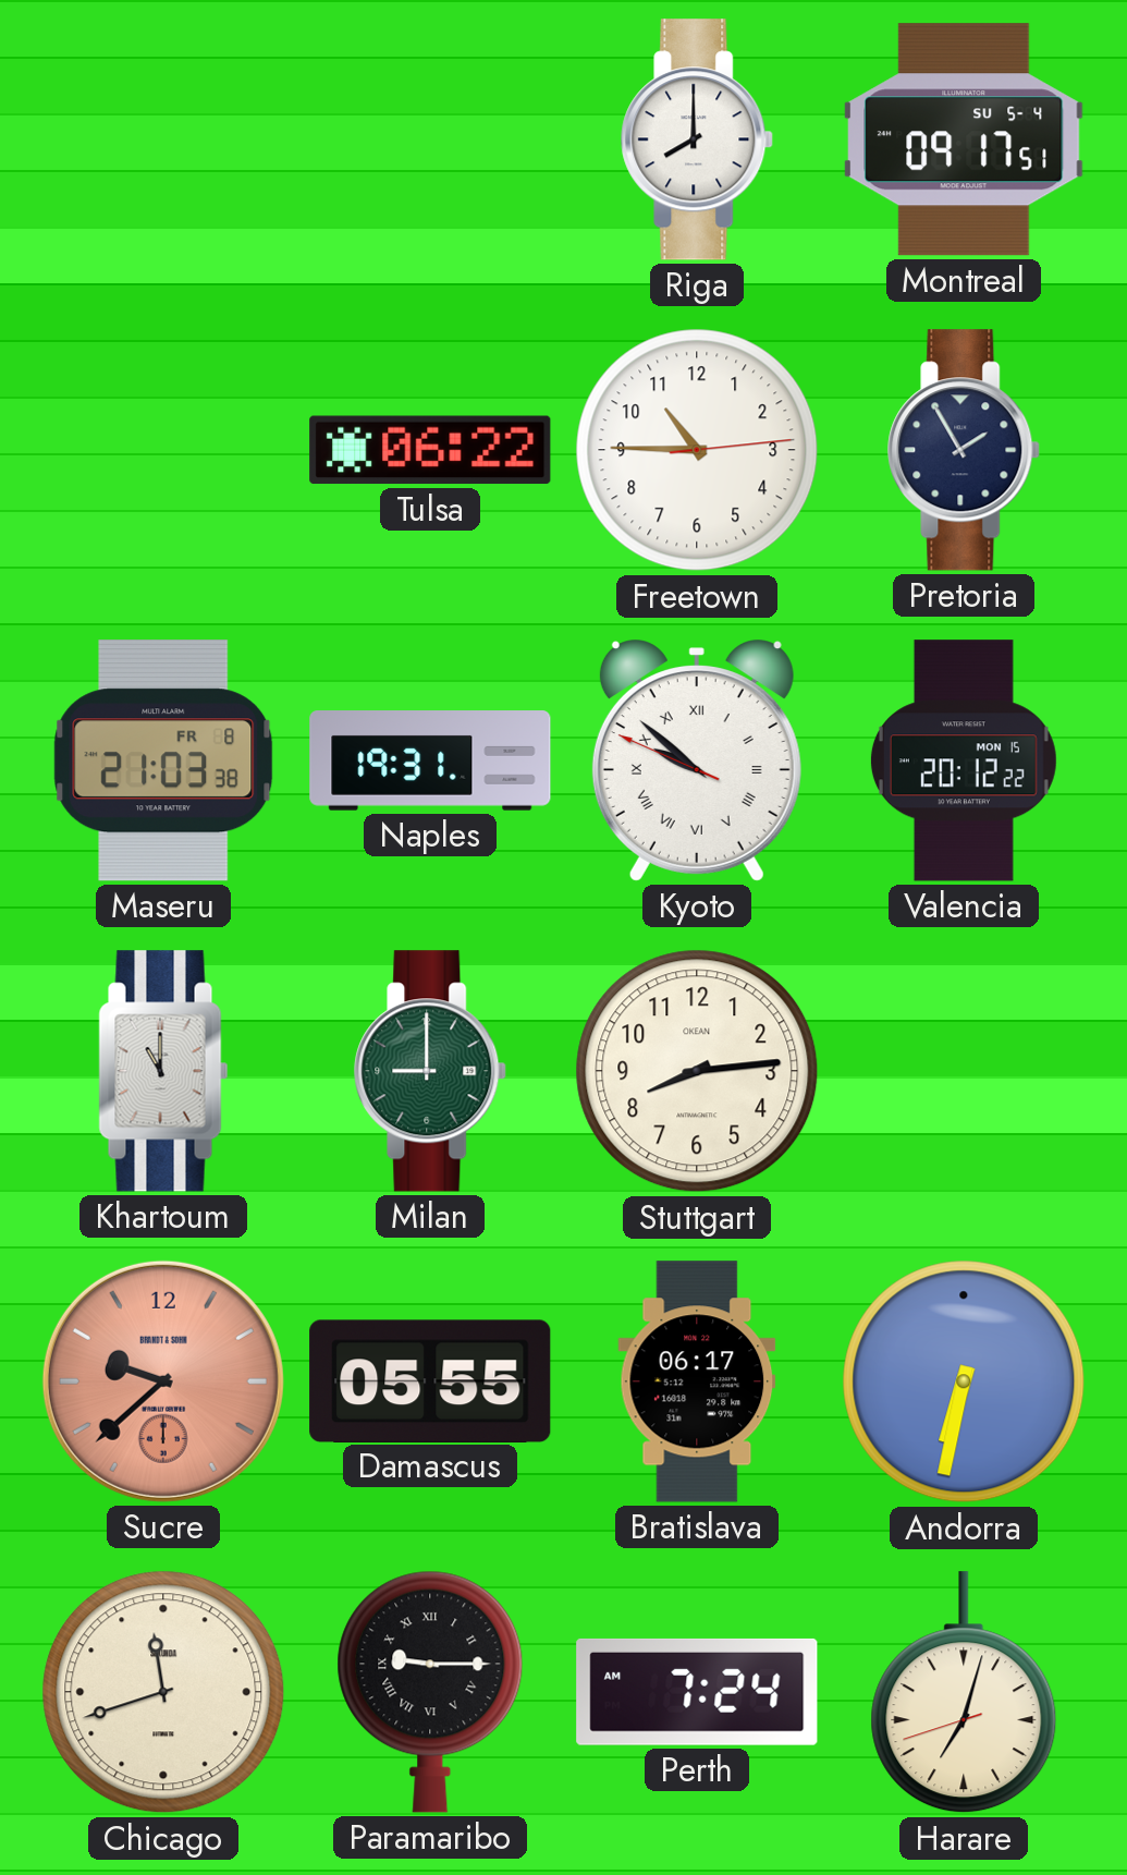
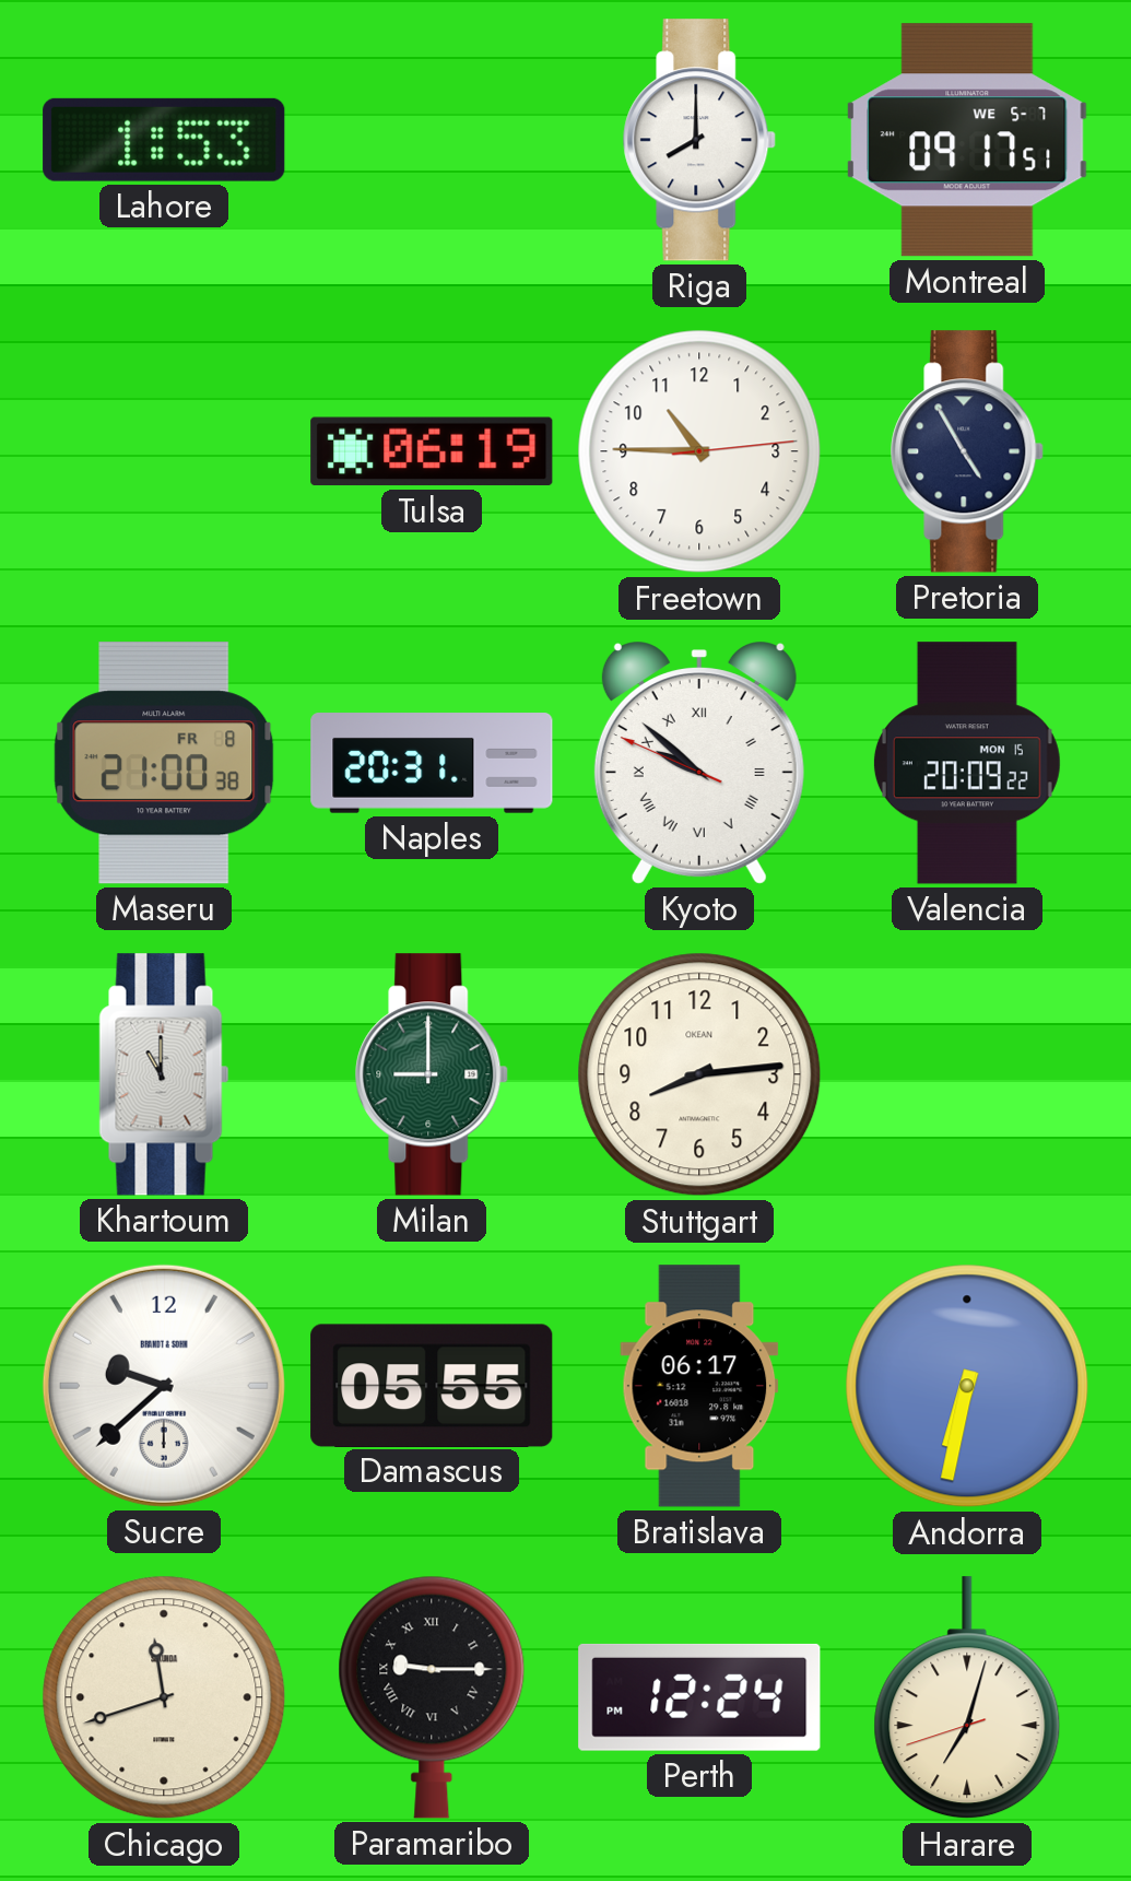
Lahore: none -> 1:53 (164, 140)
Montreal date: SU 5-4 -> WE 5-7 (967, 140)
Tulsa: 06:22 -> 06:19 (432, 451)
Pretoria: 1:55 -> 4:55 (968, 451)
Maseru: 21:03 -> 21:00 (164, 763)
Naples: 19:31 -> 20:31 (432, 763)
Valencia: 20:12 -> 20:09 (967, 763)
Sucre dial: salmon -> white (164, 1386)
Perth: 7:24 -> 12:24 (699, 1697)
